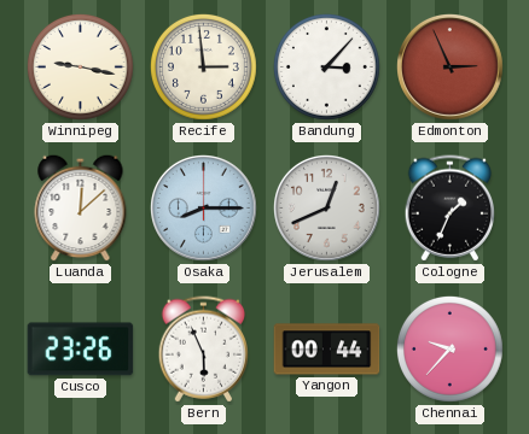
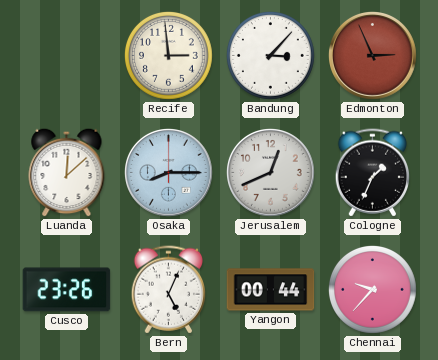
Winnipeg: 9:17 -> none (80, 66)
Bern: 5:56 -> 5:04 (168, 290)
